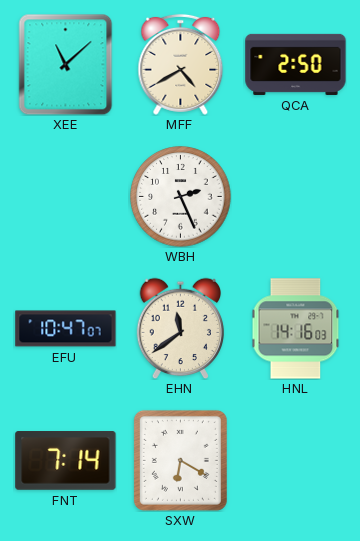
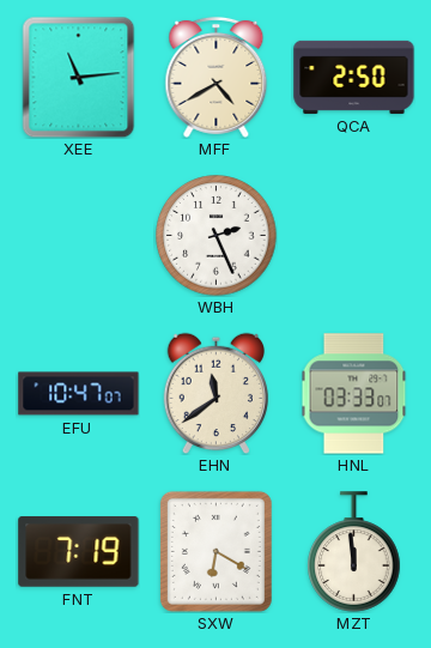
XEE: 11:08 -> 11:14 (79, 77)
HNL: 14:16 -> 03:33 (354, 394)
FNT: 7:14 -> 7:19 (79, 552)
MZT: none -> 11:59 (354, 552)
